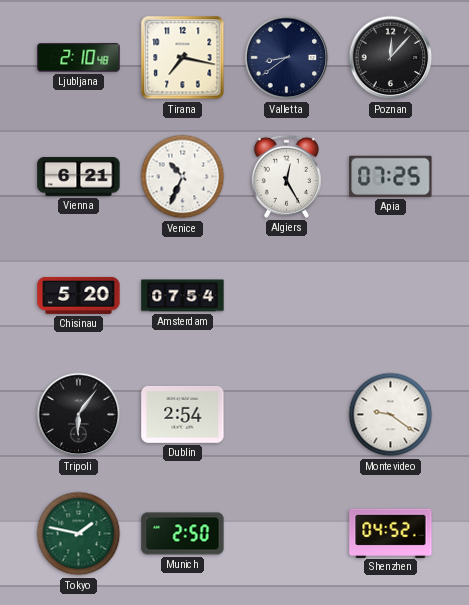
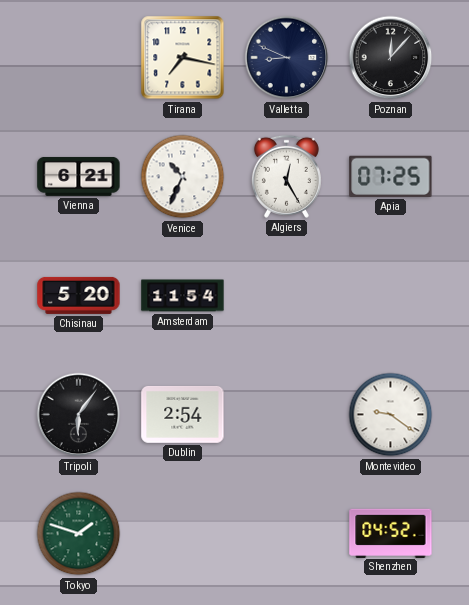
Ljubljana: 2:10 -> none (79, 58)
Valletta: 8:39 -> 8:49 (287, 58)
Amsterdam: 07:54 -> 11:54 (183, 296)
Tokyo: 1:47 -> 1:48 (79, 534)
Munich: 2:50 -> none (183, 534)
